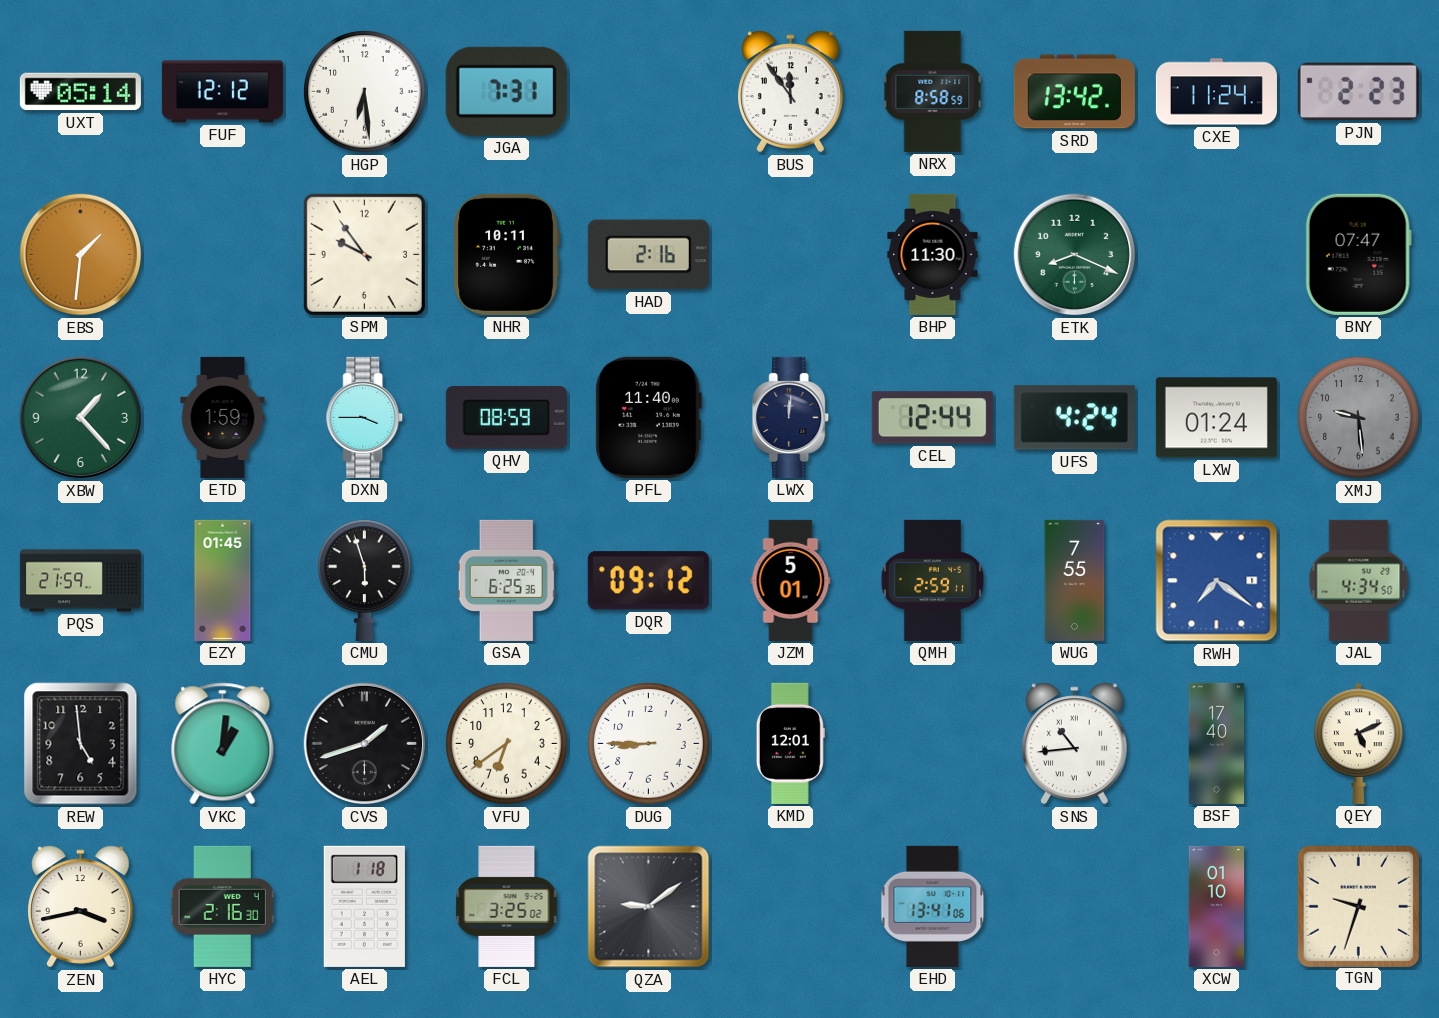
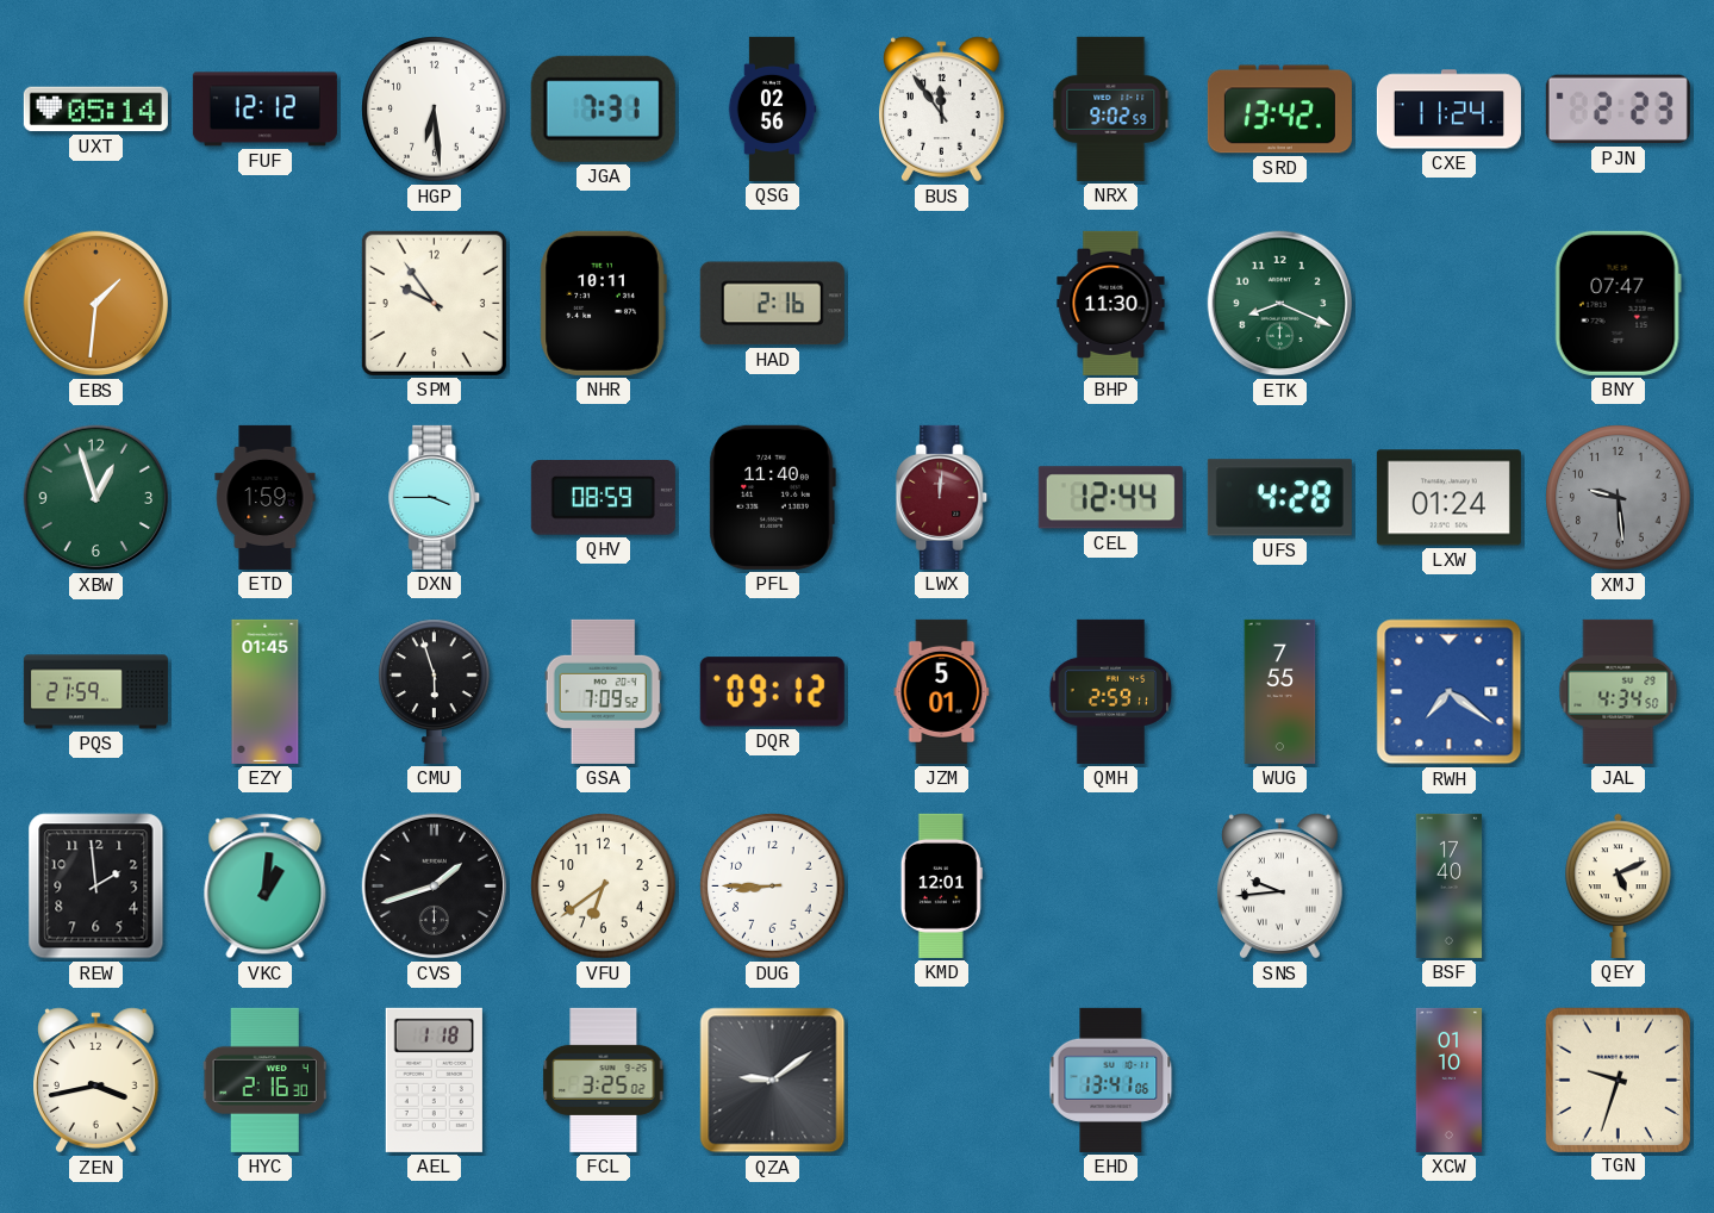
QSG: none -> 02:56 (772, 108)
NRX: 8:58 -> 9:02 (1111, 108)
XBW: 1:23 -> 12:57 (96, 498)
LWX dial: navy -> burgundy (942, 497)
UFS: 4:24 -> 4:28 (1279, 498)
GSA: 6:25 -> 7:09 (603, 691)
REW: 4:59 -> 1:59 (96, 887)
SNS: 10:44 -> 9:44 (1280, 887)
